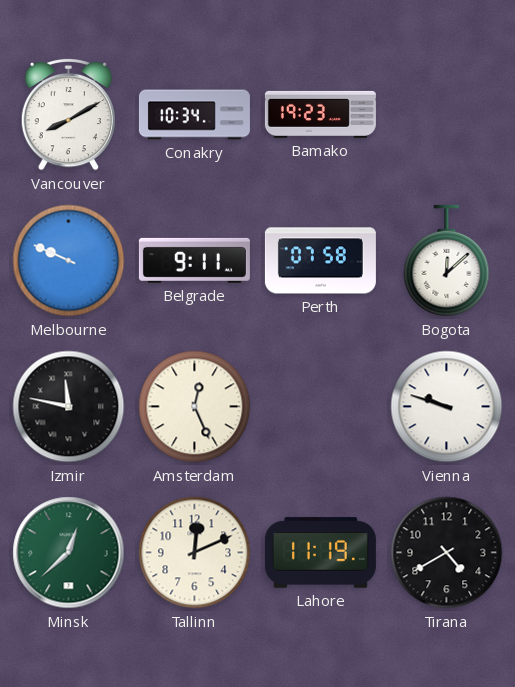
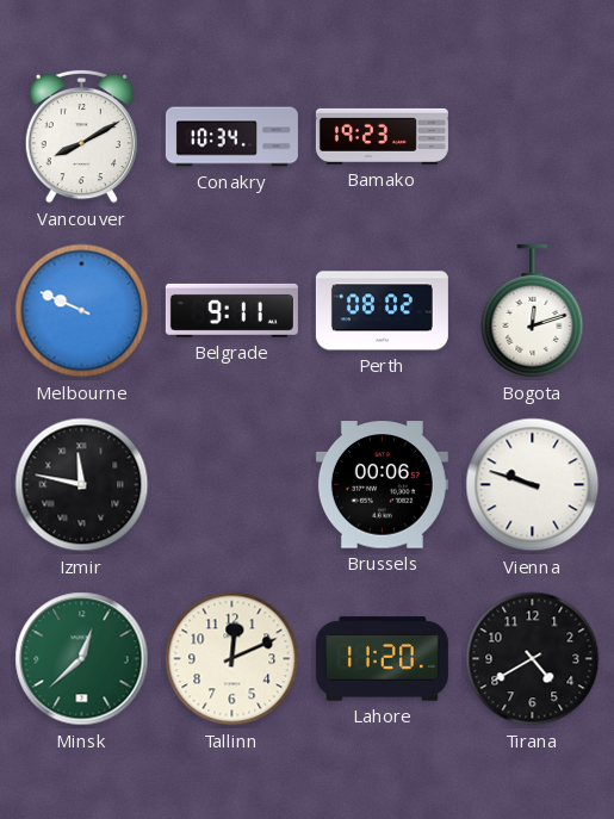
Perth: 07:58 -> 08:02 (382, 311)
Bogota: 12:08 -> 12:12 (533, 311)
Amsterdam: 12:26 -> none (195, 407)
Brussels: none -> 00:06 (382, 485)
Lahore: 11:19 -> 11:20 (382, 659)
